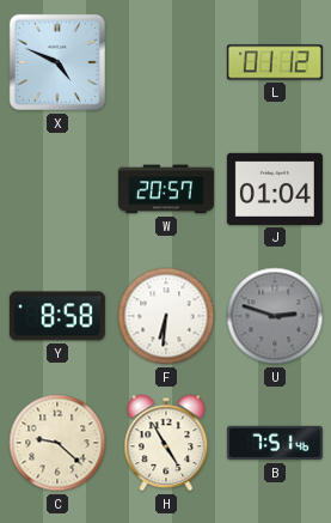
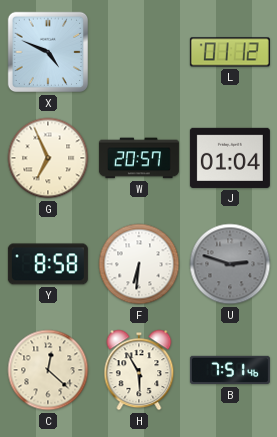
G: none -> 6:56 (48, 158)
C: 9:22 -> 12:22 (48, 370)
H: 4:55 -> 5:55 (139, 370)
